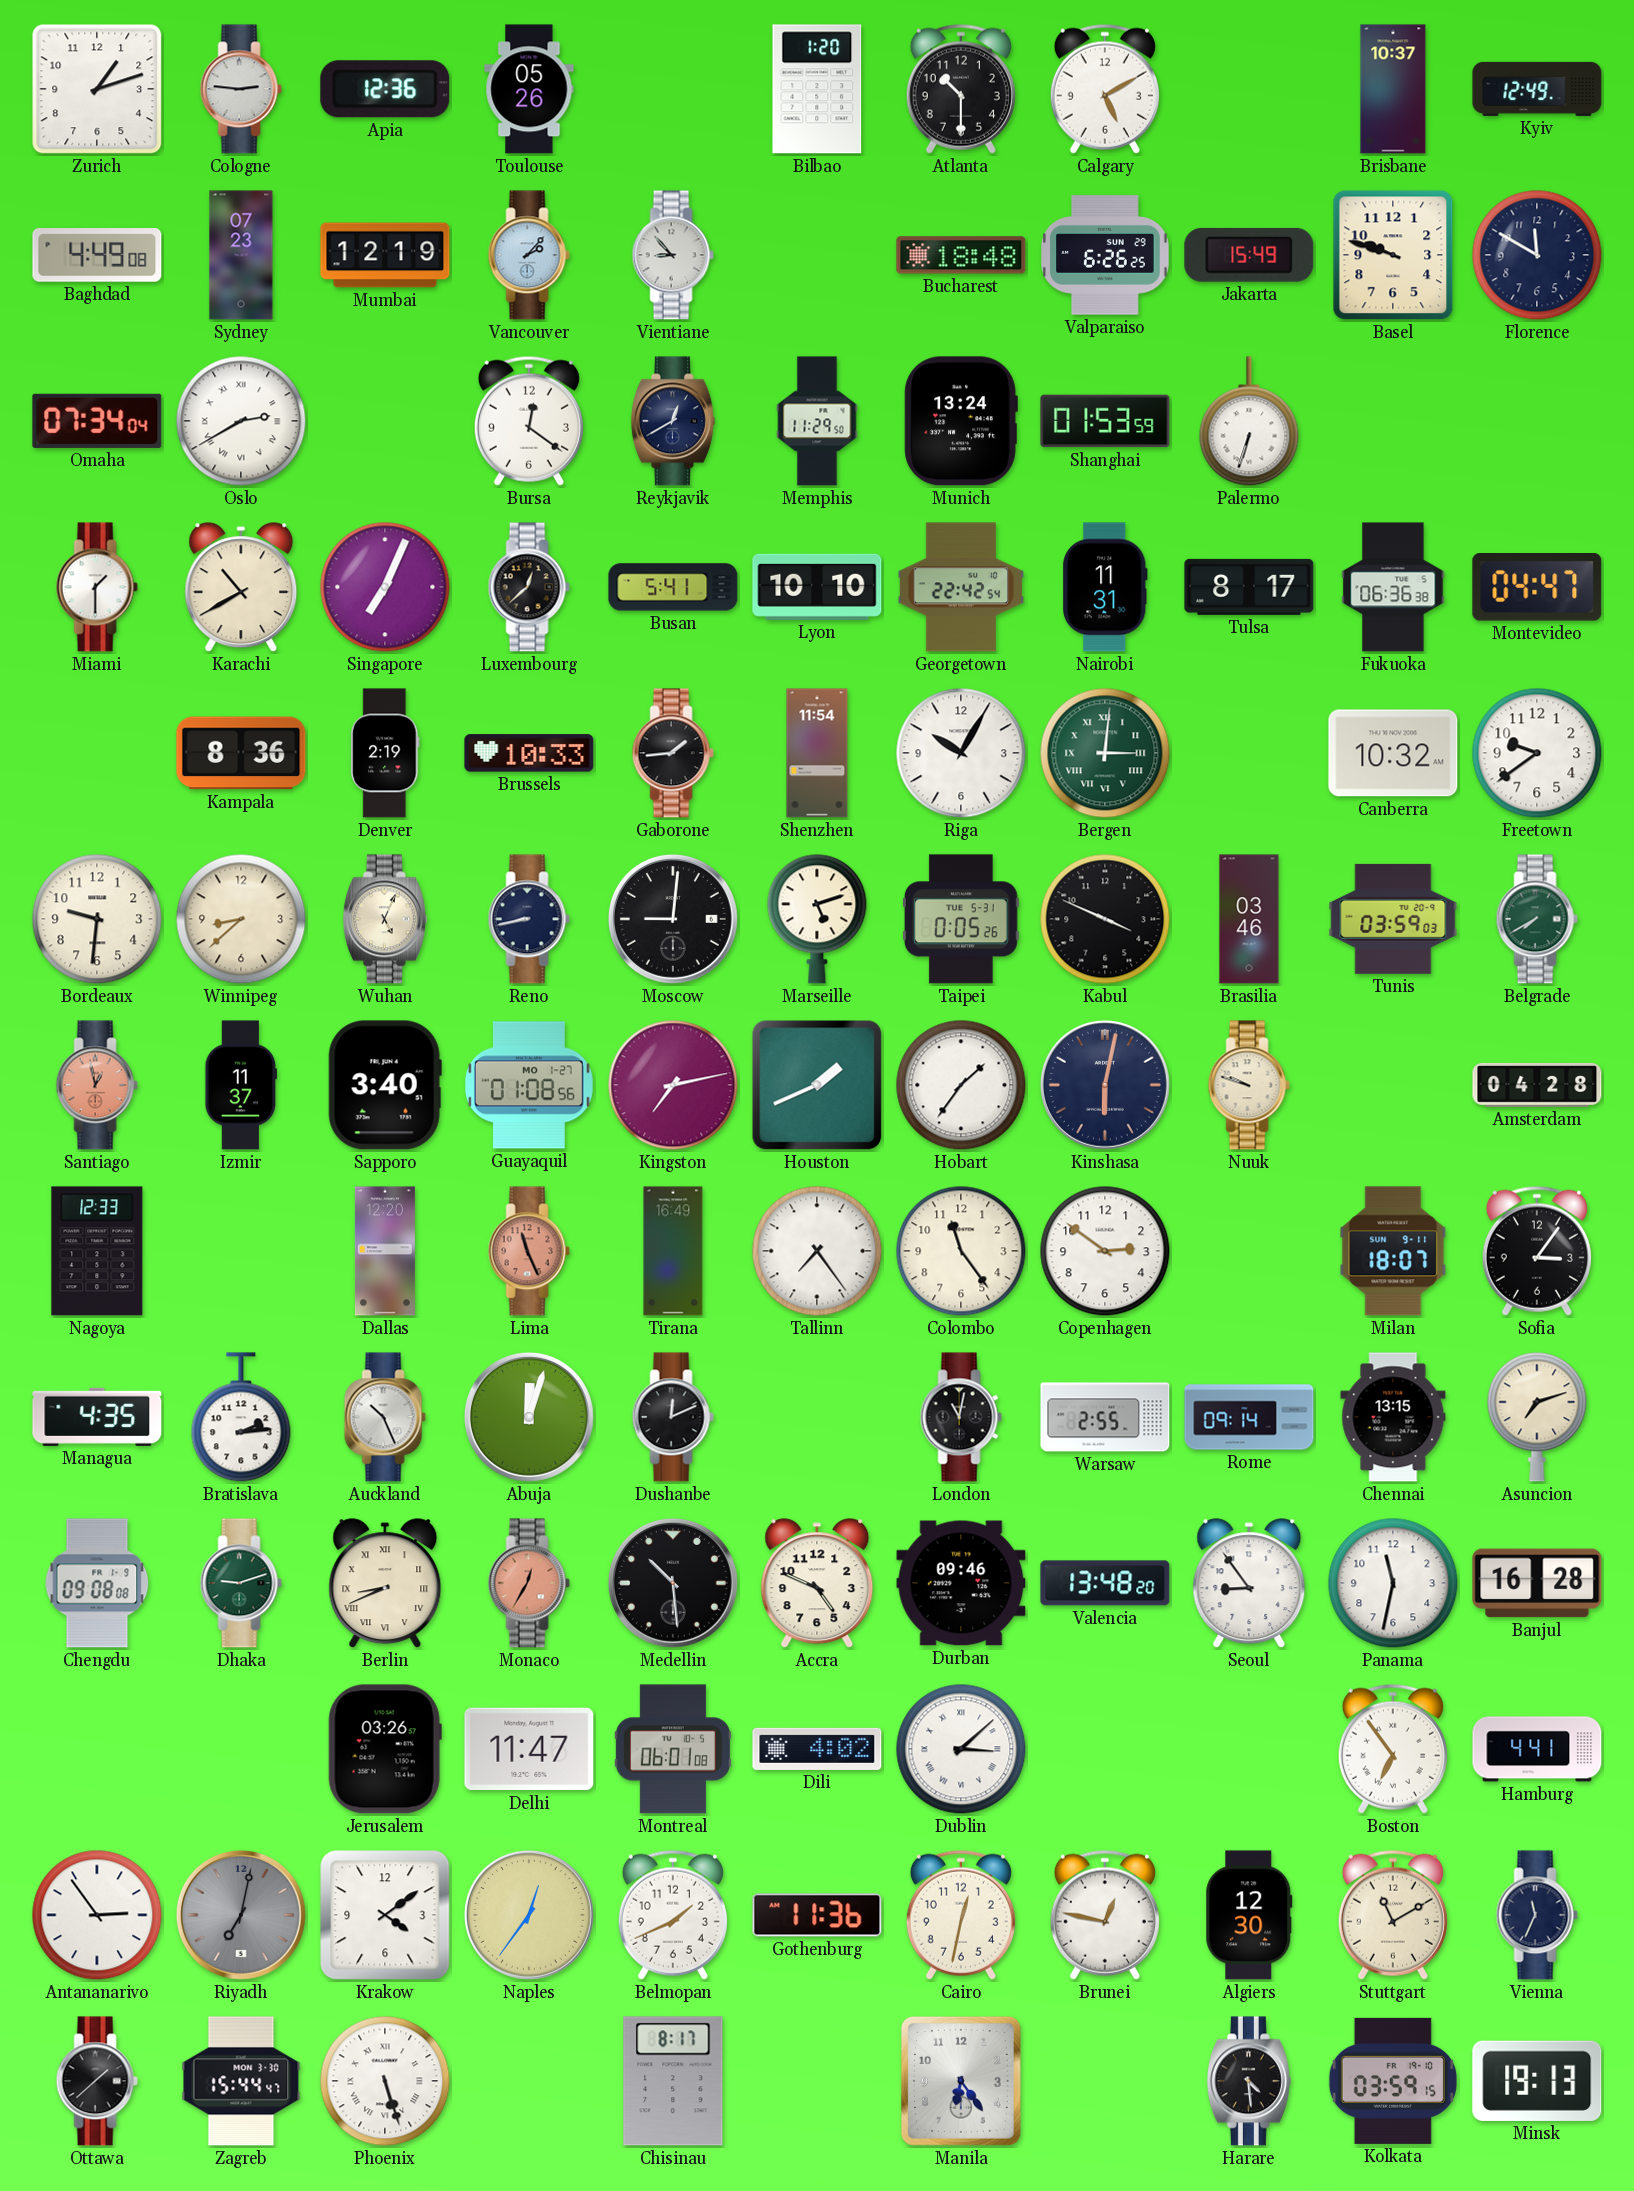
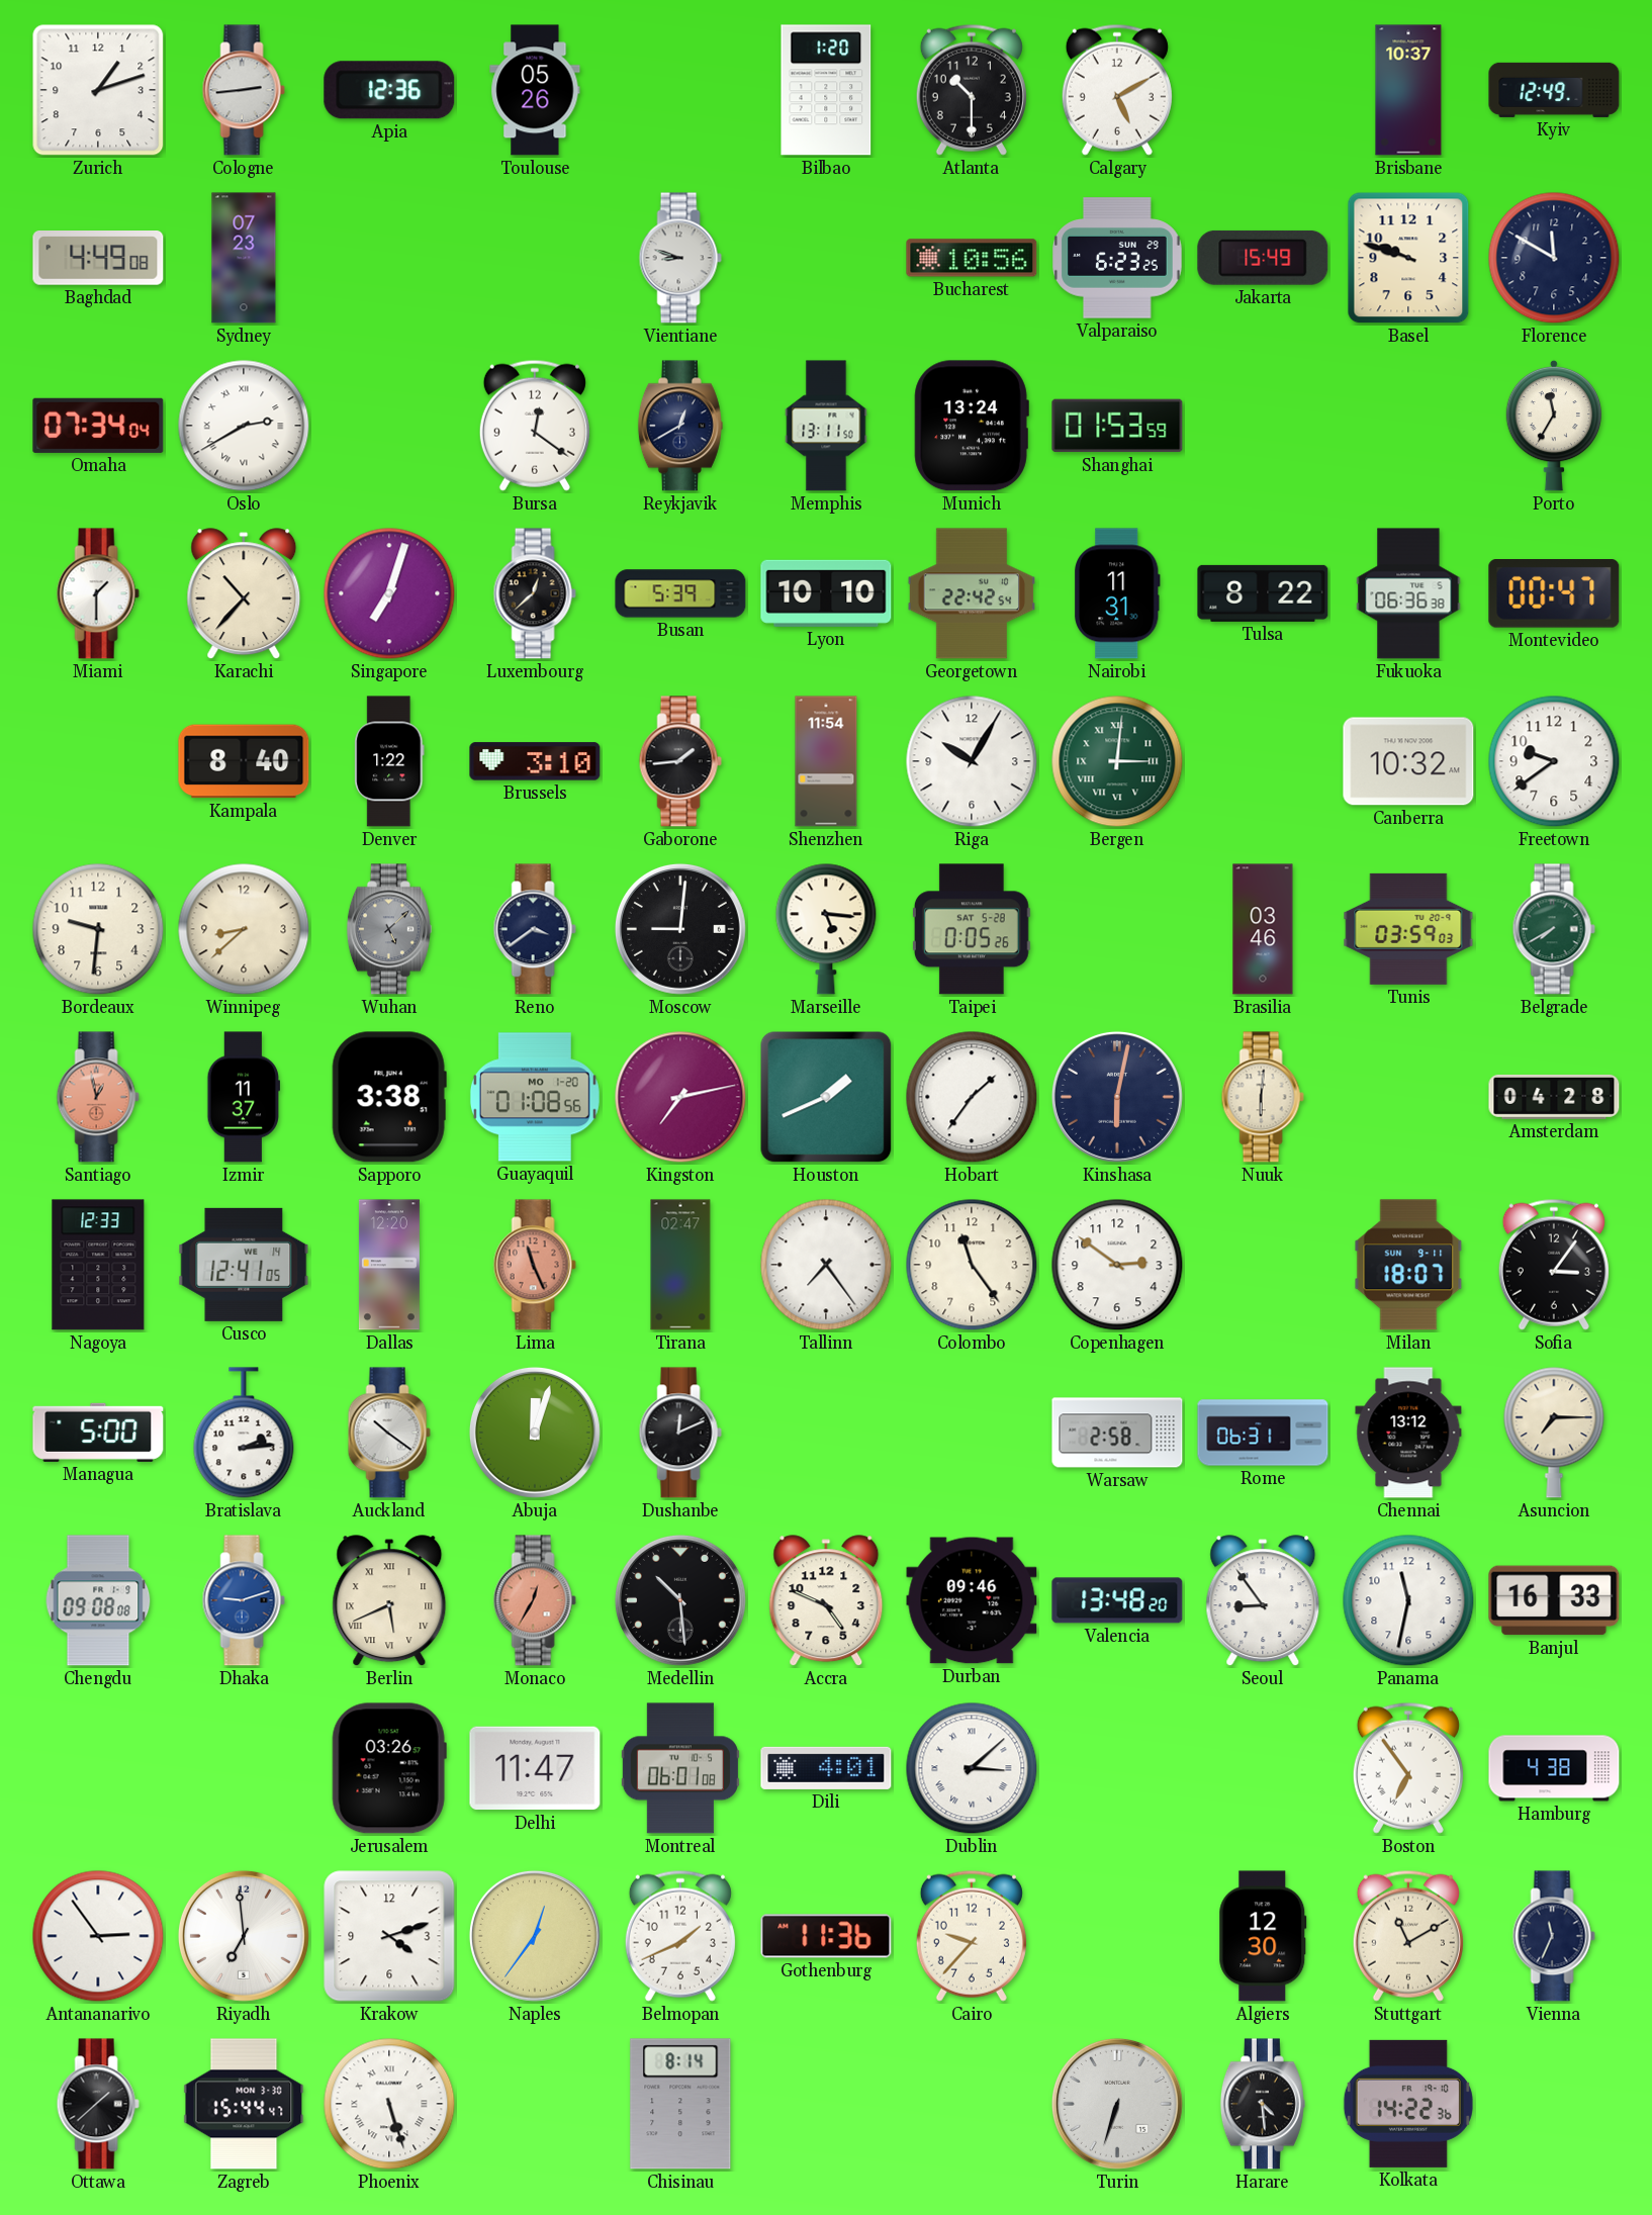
Cologne: 2:46 -> 2:44 (244, 90)
Mumbai: 12:19 -> none (385, 255)
Vancouver: 2:07 -> none (529, 255)
Vientiane: 8:53 -> 8:48 (680, 258)
Bucharest: 18:48 -> 10:56 (972, 258)
Valparaiso: 6:26 -> 6:23 (1117, 258)
Memphis: 11:29 -> 13:11 (826, 426)
Palermo: 6:33 -> none (1249, 421)
Porto: none -> 11:35 (1554, 426)
Karachi: 10:40 -> 10:37 (244, 594)
Singapore: 7:04 -> 7:03 (389, 593)
Busan: 5:41 -> 5:39 (680, 593)
Tulsa: 8:17 -> 8:22 (1263, 593)
Montevideo: 04:47 -> 00:47 (1554, 593)
Kampala: 8:36 -> 8:40 (244, 761)
Denver: 2:19 -> 1:22 (389, 761)
Brussels: 10:33 -> 3:10 (535, 761)
Wuhan: 5:04 -> 5:08 (389, 929)
Wuhan dial: cream -> grey (389, 929)
Reno: 8:43 -> 3:39 (535, 929)
Marseille: 5:12 -> 5:16 (826, 929)
Taipei date: TUE 5-31 -> SAT 5-28 (972, 929)
Kabul: 3:49 -> none (1105, 919)
Sapporo: 3:40 -> 3:38 (389, 1097)
Guayaquil date: MO 1-27 -> MO 1-20 (535, 1097)
Nuuk: 9:48 -> 6:01 (1263, 1097)
Cusco: none -> 12:41 (244, 1265)
Tirana: 16:49 -> 02:47 (680, 1265)
Managua: 4:35 -> 5:00 (98, 1433)
Auckland: 10:26 -> 10:21 (389, 1433)
London: 11:02 -> none (961, 1417)
Warsaw: 2:55 -> 2:58 (1117, 1433)
Rome: 09:14 -> 06:31 (1263, 1433)
Chennai: 13:15 -> 13:12 (1408, 1433)
Asuncion: 7:12 -> 7:15 (1554, 1433)
Dhaka dial: green -> blue (244, 1600)
Berlin: 8:41 -> 5:41 (389, 1601)
Banjul: 16:28 -> 16:33 (1554, 1600)
Dili: 4:02 -> 4:01 (826, 1768)
Hamburg: 4:41 -> 4:38 (1554, 1768)
Riyadh: 7:02 -> 6:59 (244, 1936)
Riyadh dial: grey -> white (244, 1936)
Krakow: 4:09 -> 4:12 (389, 1936)
Cairo: 12:32 -> 9:37 (972, 1936)
Brunei: 12:47 -> none (1105, 1915)
Chisinau: 8:17 -> 8:14 (680, 2104)
Manila: 6:24 -> none (961, 2081)
Turin: none -> 6:33 (1117, 2104)
Kolkata: 03:59 -> 14:22 (1408, 2104)
Minsk: 19:13 -> none (1537, 2081)
